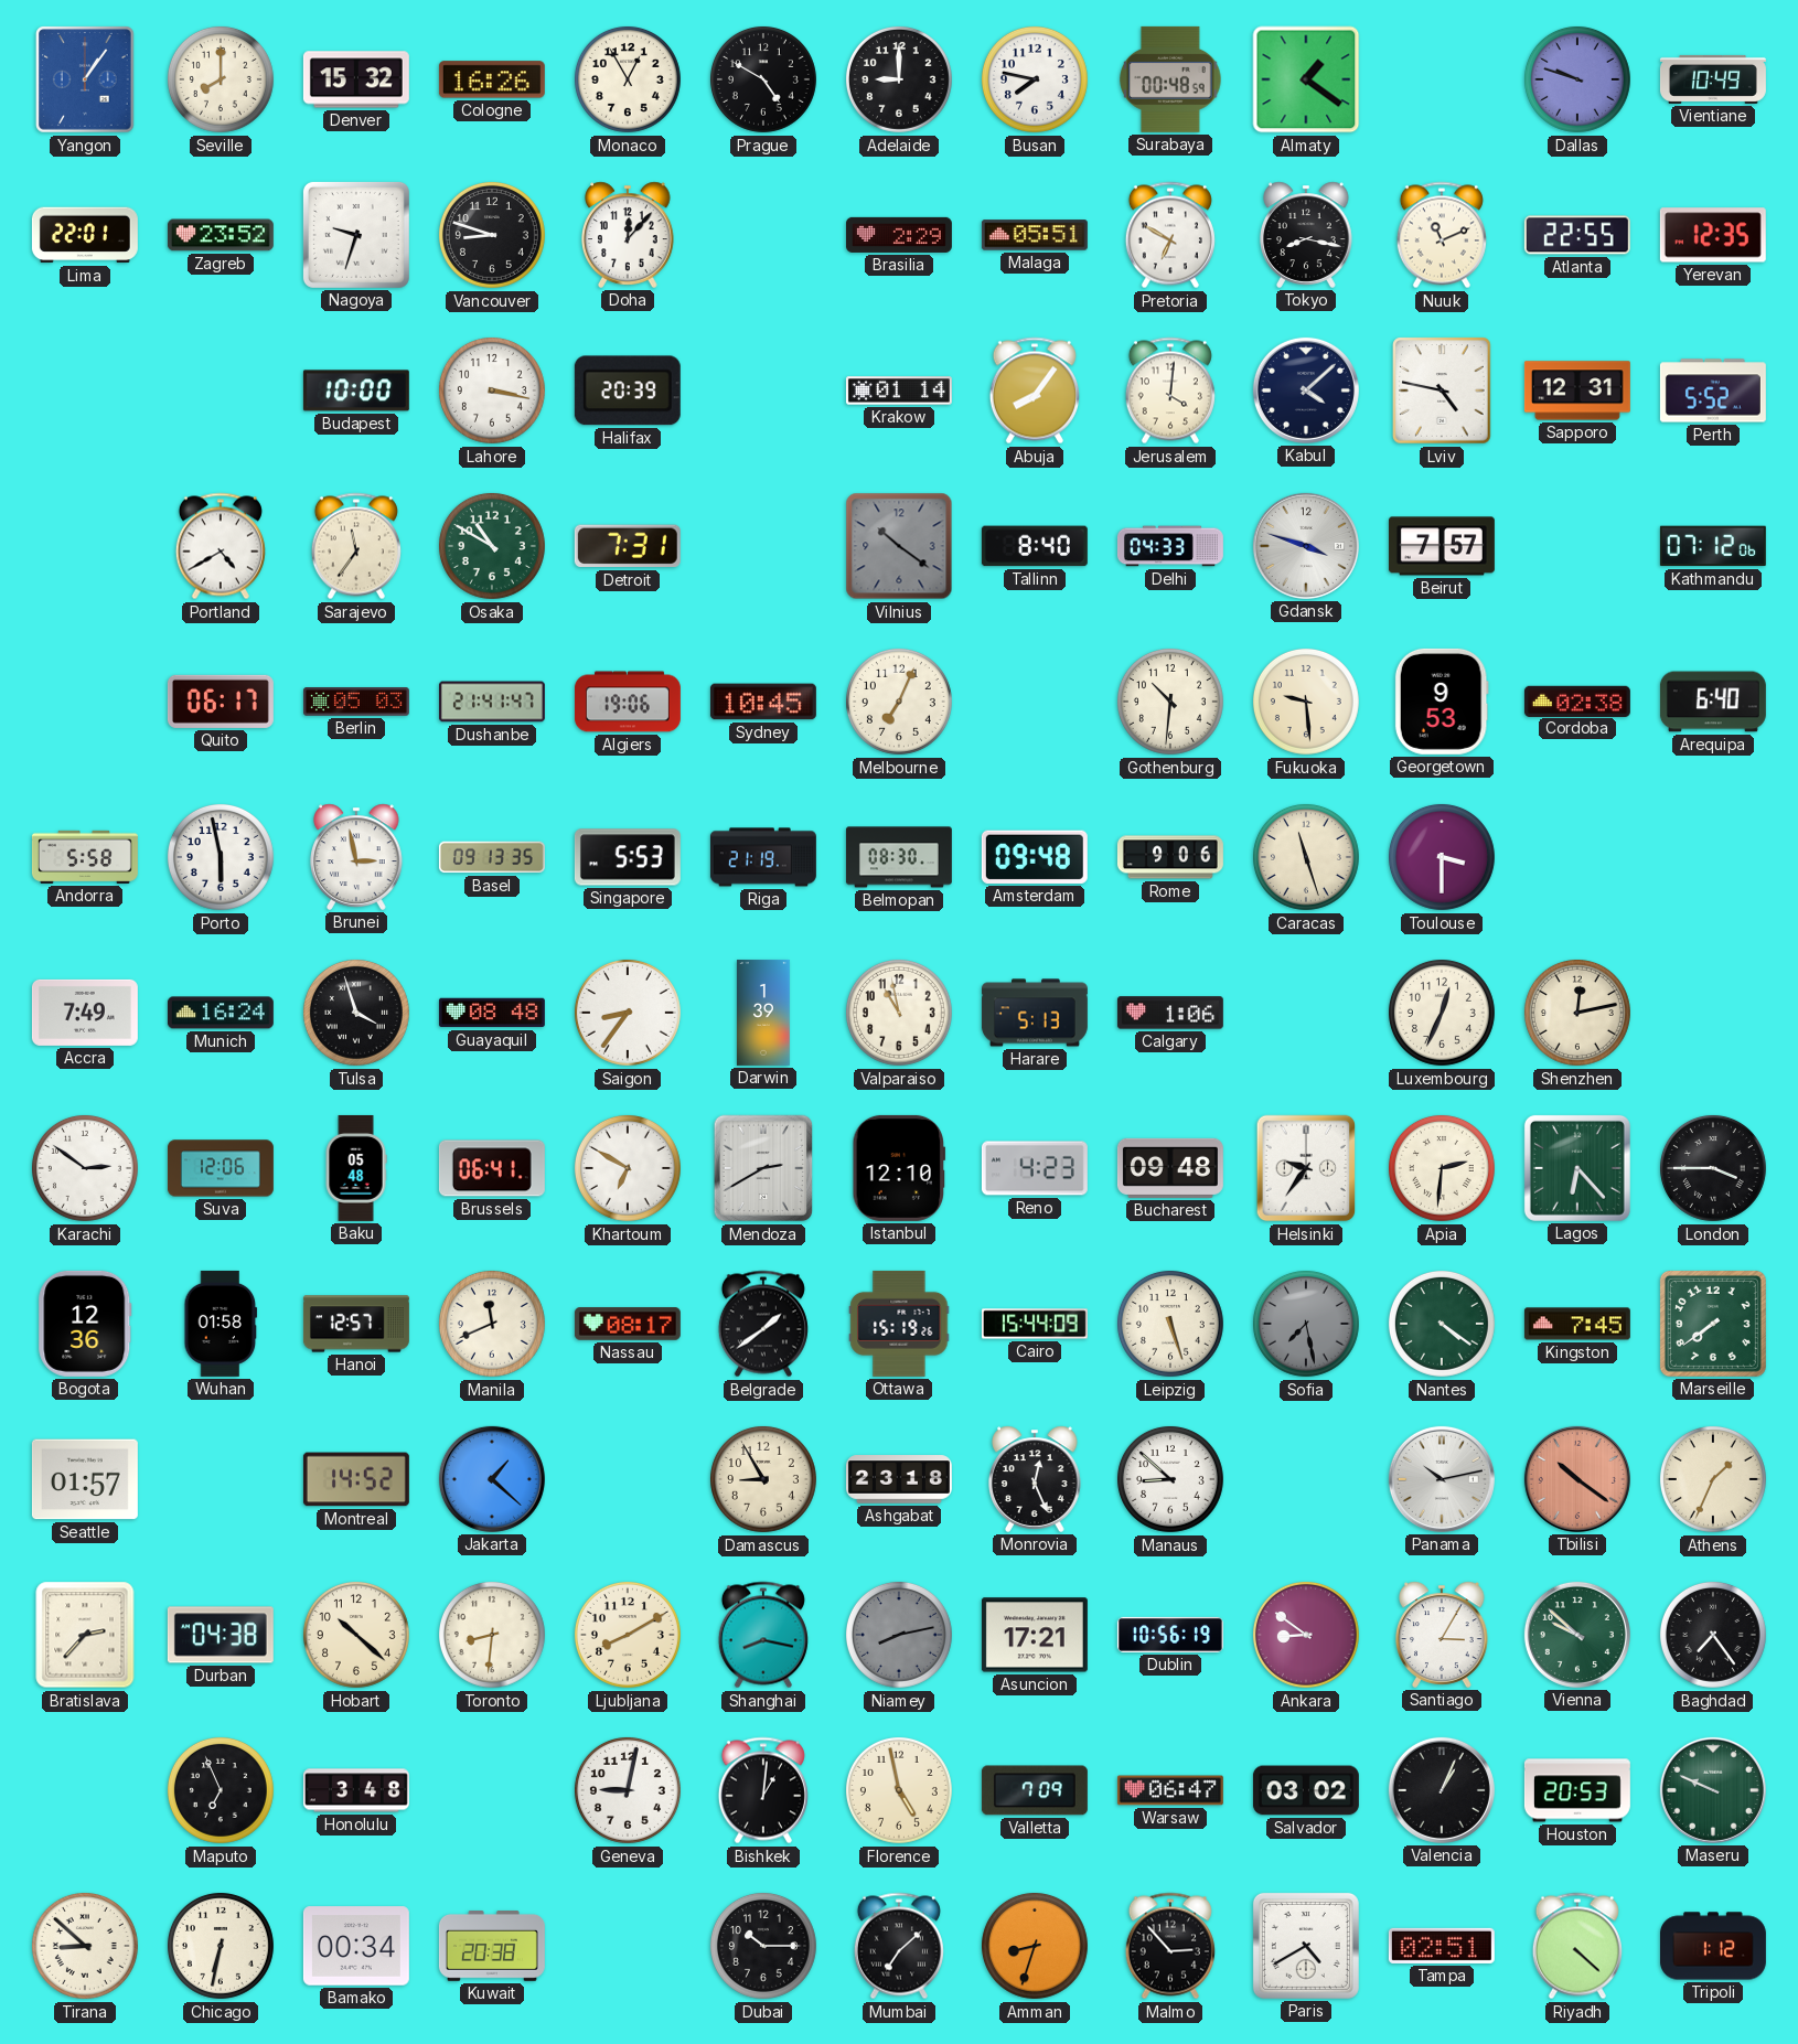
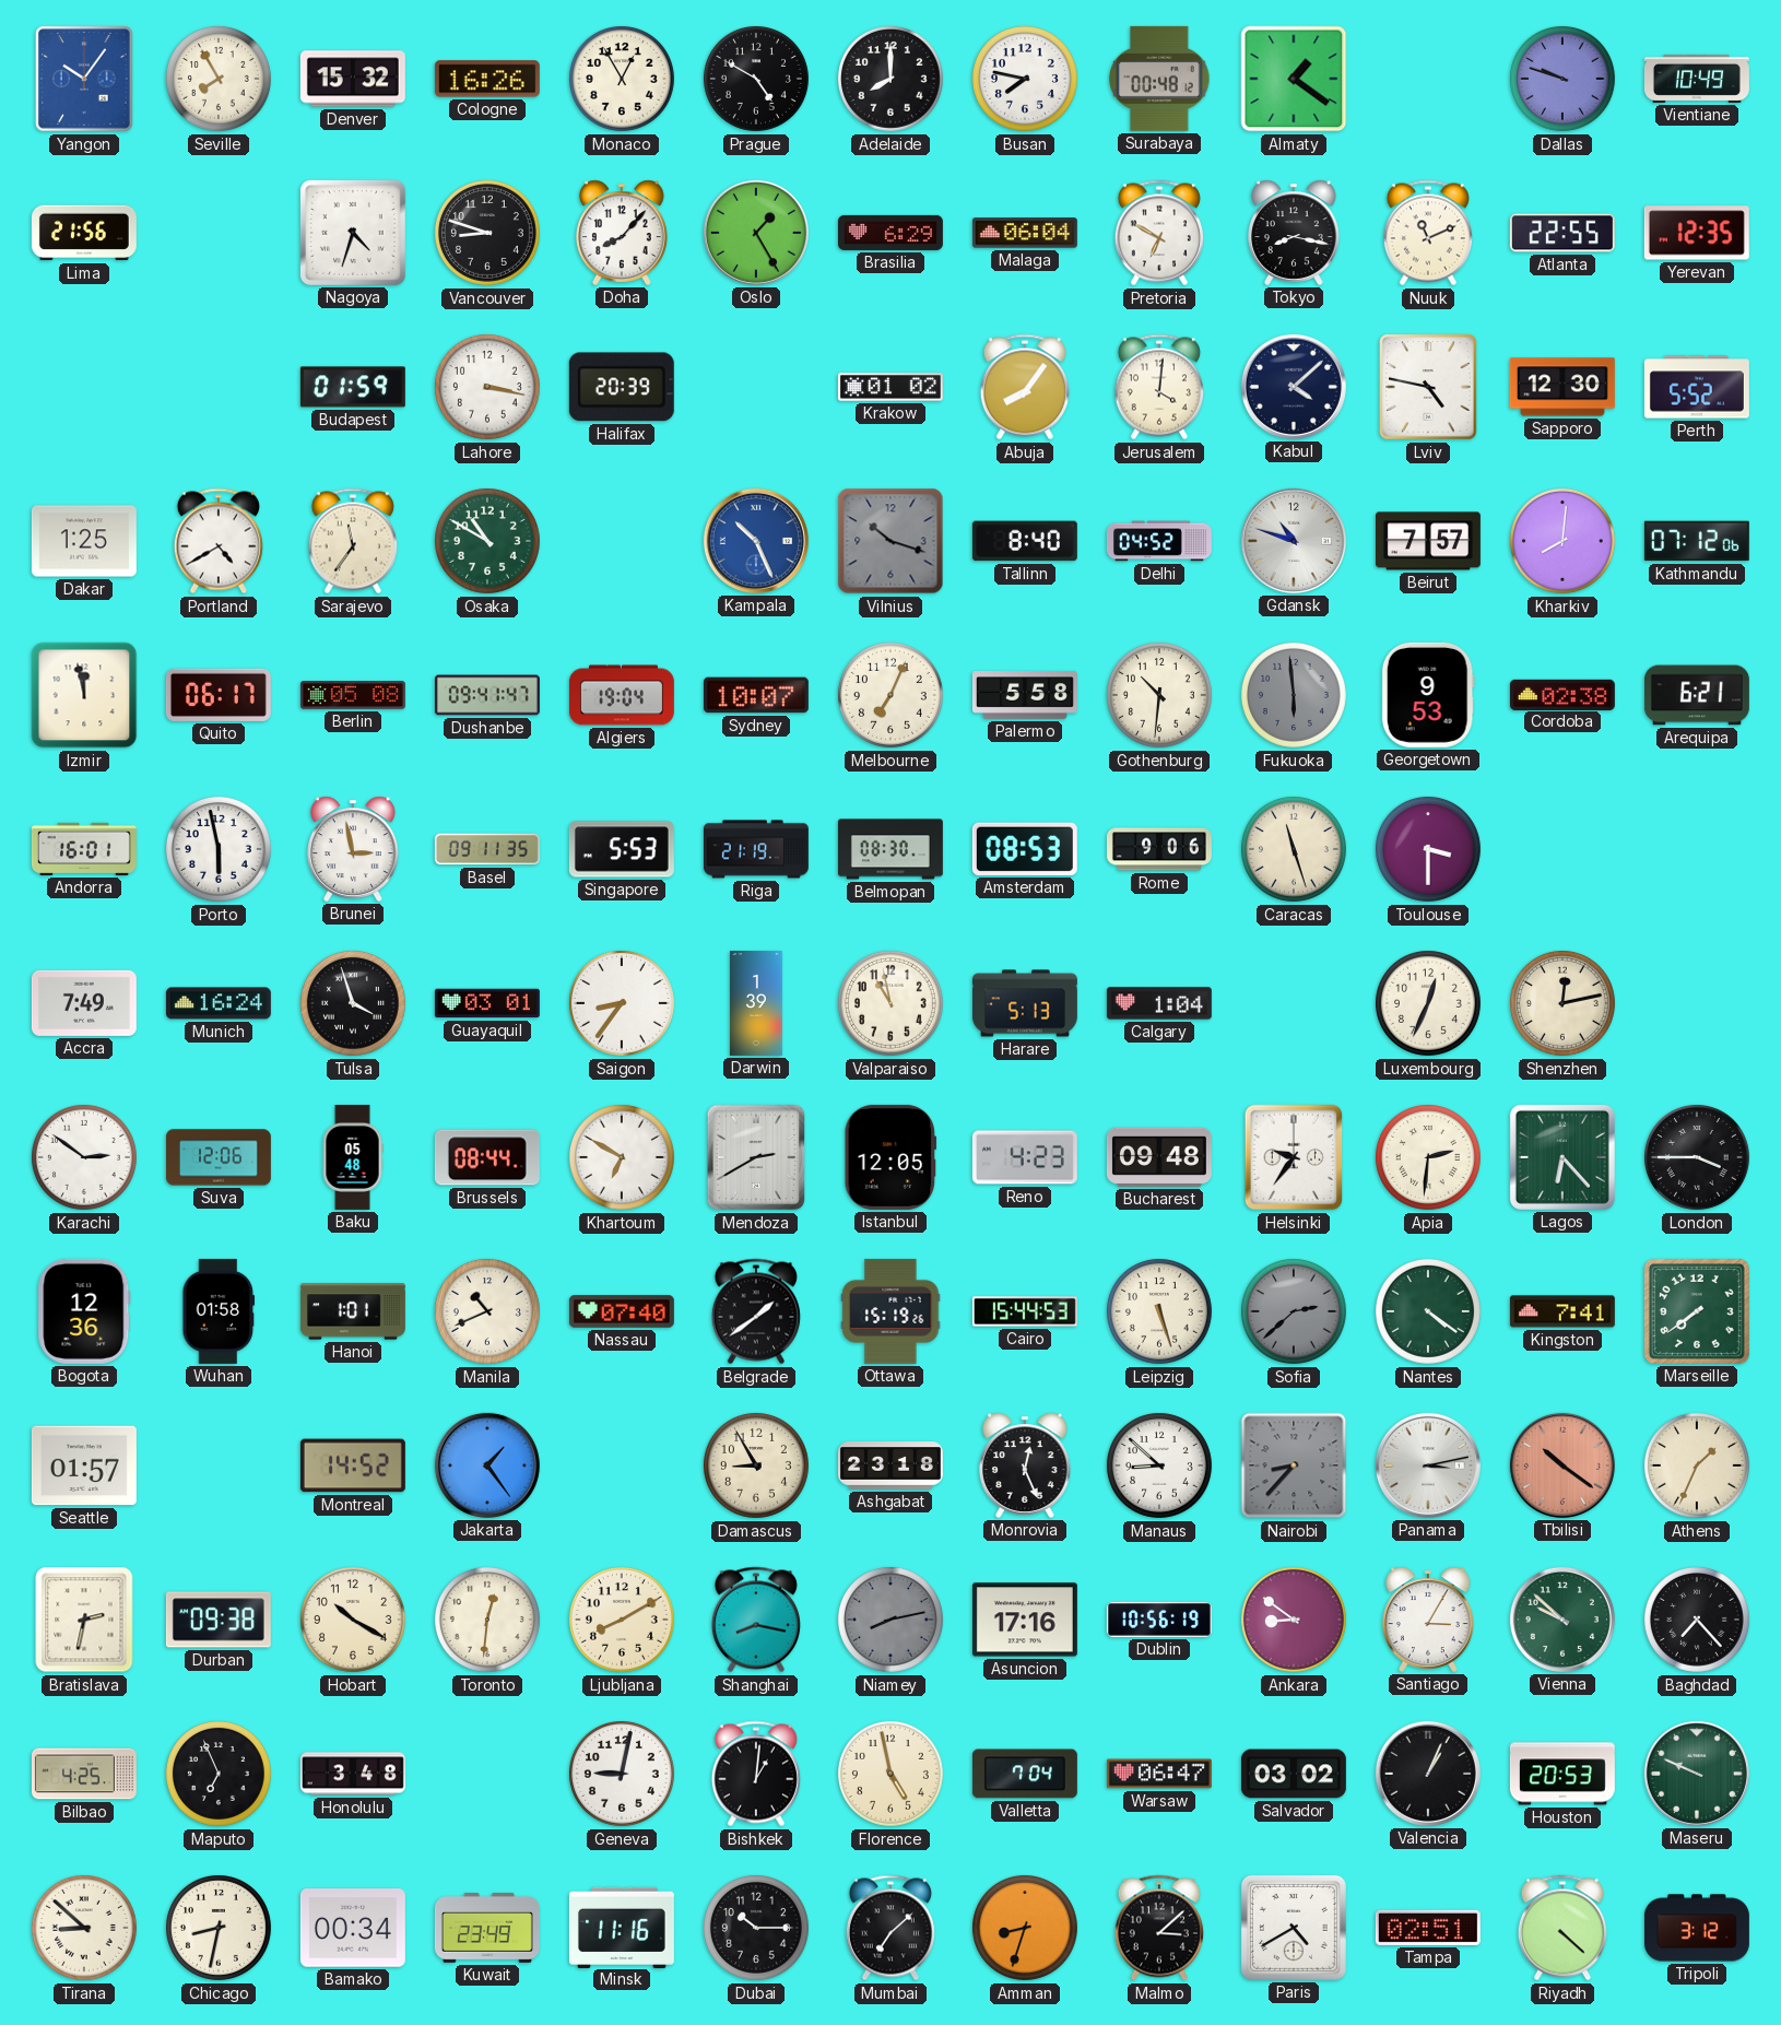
Yangon: 1:06 -> 10:06 (84, 79)
Seville: 8:00 -> 7:55 (219, 79)
Adelaide: 9:00 -> 8:00 (890, 79)
Surabaya: 00:48:59 -> 00:48:12 (1159, 79)
Lima: 22:01 -> 21:56 (84, 233)
Zagreb: 23:52 -> none (221, 235)
Nagoya: 9:33 -> 4:33 (353, 233)
Doha: 12:07 -> 8:07 (623, 233)
Oslo: none -> 1:25 (756, 233)
Brasilia: 2:29 -> 6:29 (890, 233)
Malaga: 05:51 -> 06:04 (1025, 233)
Budapest: 10:00 -> 01:59 (353, 387)
Krakow: 01:14 -> 01:02 (890, 387)
Sapporo: 12:31 -> 12:30 (1562, 387)
Dakar: none -> 1:25 (84, 541)
Detroit: 7:31 -> none (628, 546)
Kampala: none -> 10:26 (756, 541)
Vilnius: 10:21 -> 10:18 (890, 541)
Delhi: 04:33 -> 04:52 (1159, 541)
Gdansk: 3:48 -> 10:48 (1294, 541)
Kharkiv: none -> 8:01 (1562, 541)
Izmir: none -> 11:58 (84, 695)
Berlin: 05:03 -> 05:08 (353, 695)
Dushanbe: 21:41 -> 09:41 (487, 695)
Algiers: 19:06 -> 19:04 (622, 695)
Sydney: 10:45 -> 10:07 (756, 695)
Palermo: none -> 5:58 (1025, 695)
Fukuoka: 9:29 -> 5:59 (1294, 695)
Fukuoka dial: cream -> grey (1294, 695)
Arequipa: 6:40 -> 6:21 (1697, 695)
Andorra: 5:58 -> 16:01 (84, 849)
Basel: 09:13 -> 09:11 (487, 849)
Amsterdam: 09:48 -> 08:53 (1025, 849)
Guayaquil: 08:48 -> 03:01 (487, 1003)
Calgary: 1:06 -> 1:04 (1159, 1003)
Brussels: 06:41 -> 08:44 (487, 1157)
Istanbul: 12:10 -> 12:05 (890, 1157)
Hanoi: 12:57 -> 1:01 (353, 1311)
Manila: 11:41 -> 10:41 (487, 1311)
Nassau: 08:17 -> 07:40 (622, 1311)
Cairo: 15:44:09 -> 15:44:53 (1025, 1311)
Sofia: 7:28 -> 2:38 (1294, 1311)
Kingston: 7:45 -> 7:41 (1562, 1311)
Jakarta: 1:22 -> 1:24 (487, 1465)
Nairobi: none -> 8:37 (1294, 1465)
Panama: 10:13 -> 3:13 (1428, 1465)
Bratislava: 2:37 -> 2:32 (84, 1620)
Durban: 04:38 -> 09:38 (219, 1620)
Hobart: 10:22 -> 10:20 (353, 1620)
Toronto: 8:31 -> 12:31 (487, 1620)
Asuncion: 17:21 -> 17:16 (1025, 1620)
Baghdad: 7:24 -> 7:23 (1697, 1620)
Bilbao: none -> 4:25 (84, 1774)
Valletta: 7:09 -> 7:04 (1025, 1774)
Chicago: 6:32 -> 8:32 (219, 1928)
Kuwait: 20:38 -> 23:49 (487, 1929)
Minsk: none -> 11:16 (622, 1927)
Malmo: 2:53 -> 3:08 (1159, 1928)
Tripoli: 1:12 -> 3:12 (1697, 1928)
